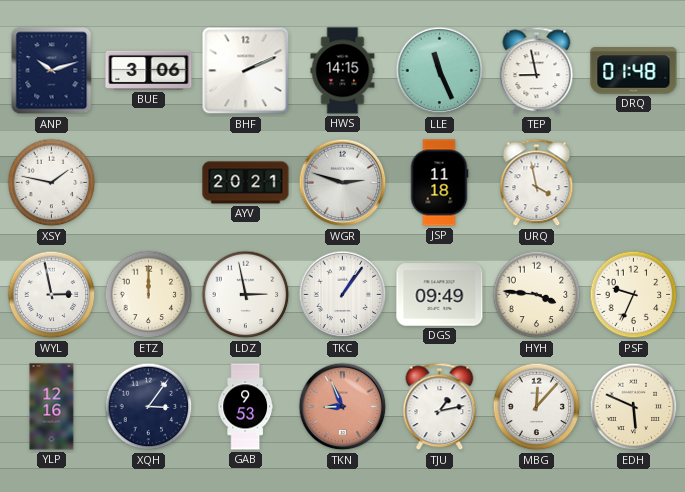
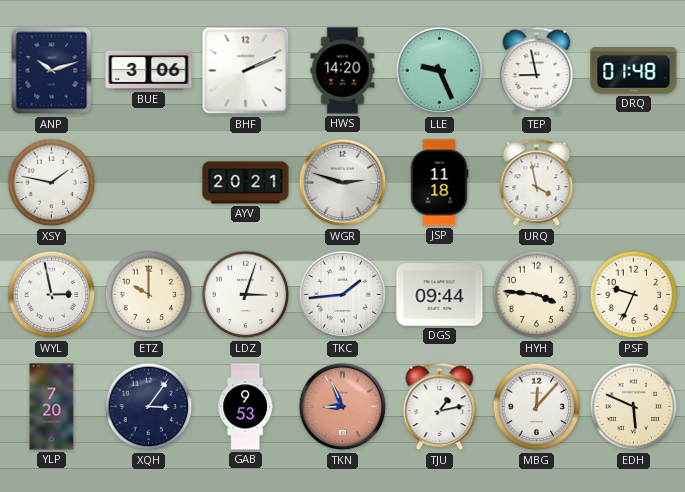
HWS: 14:15 -> 14:20 (343, 71)
LLE: 11:26 -> 9:26 (440, 71)
ETZ: 12:00 -> 10:00 (149, 295)
LDZ: 2:58 -> 3:03 (246, 295)
TKC: 1:06 -> 1:44 (343, 295)
DGS: 09:49 -> 09:44 (440, 295)
YLP: 12:16 -> 7:20 (52, 407)
